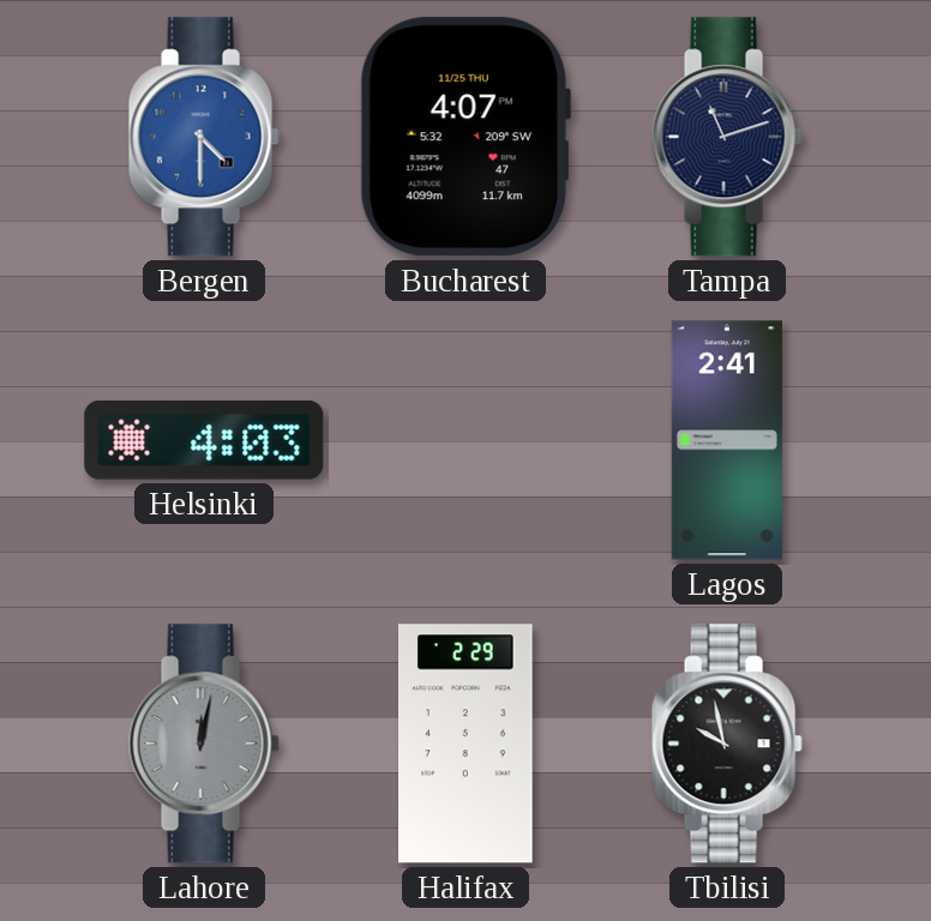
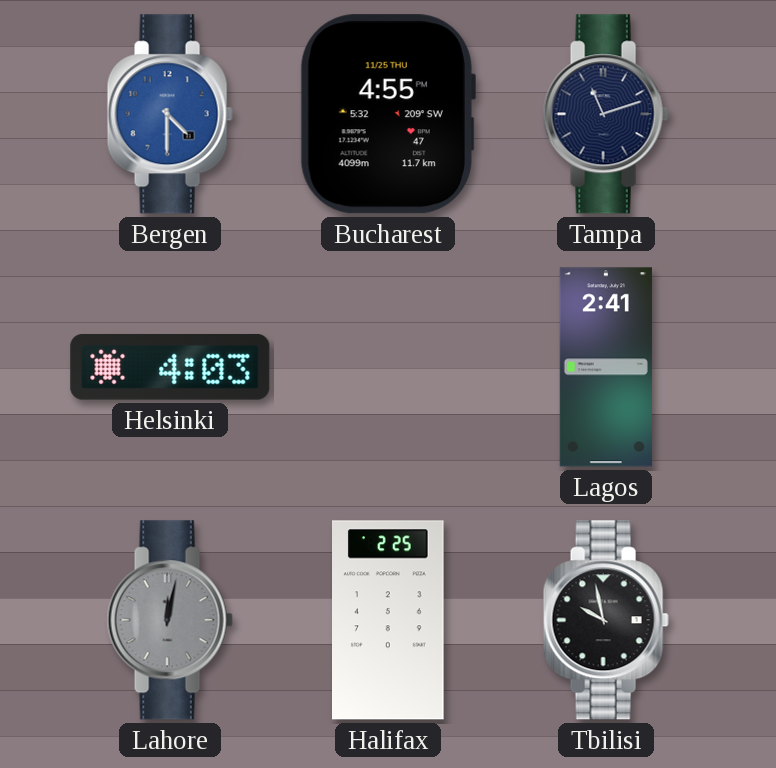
Bucharest: 4:07 -> 4:55 (387, 114)
Halifax: 2:29 -> 2:25 (389, 620)
